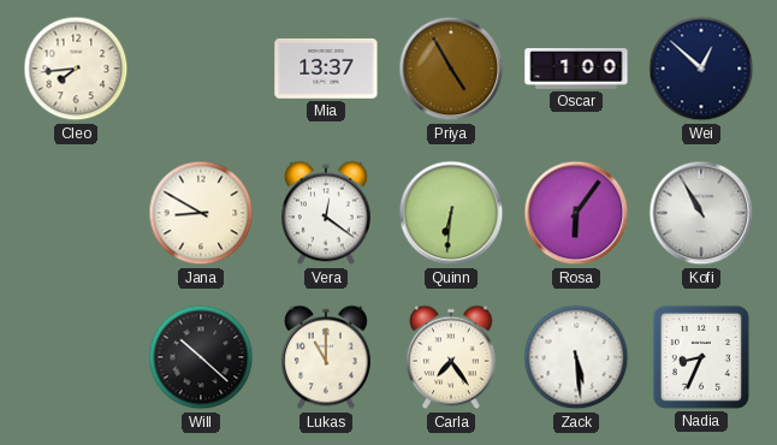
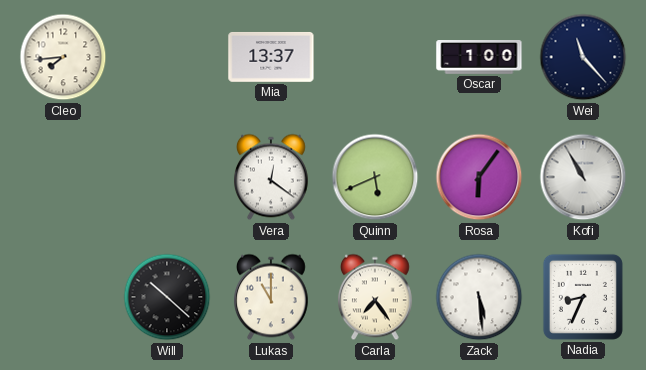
Priya: 4:55 -> none (451, 69)
Wei: 12:52 -> 11:23 (583, 57)
Jana: 8:50 -> none (201, 213)
Quinn: 6:31 -> 5:41 (375, 177)
